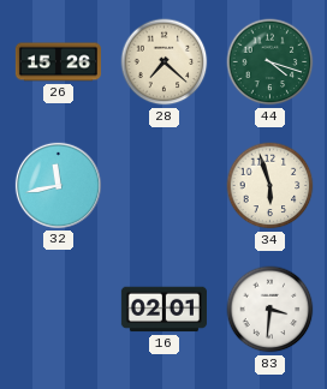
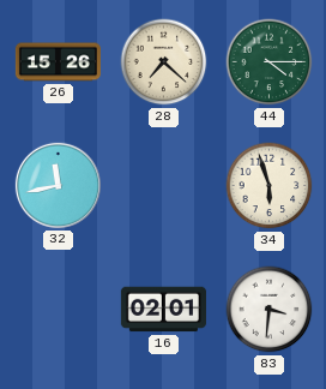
44: 4:18 -> 4:15 (270, 62)
